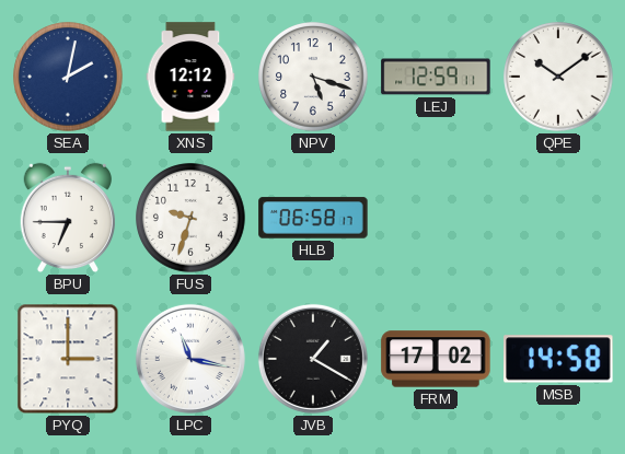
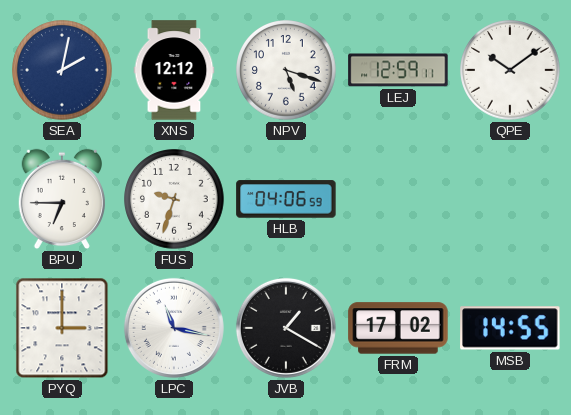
HLB: 06:58 -> 04:06 (286, 199)
MSB: 14:58 -> 14:55 (510, 328)
